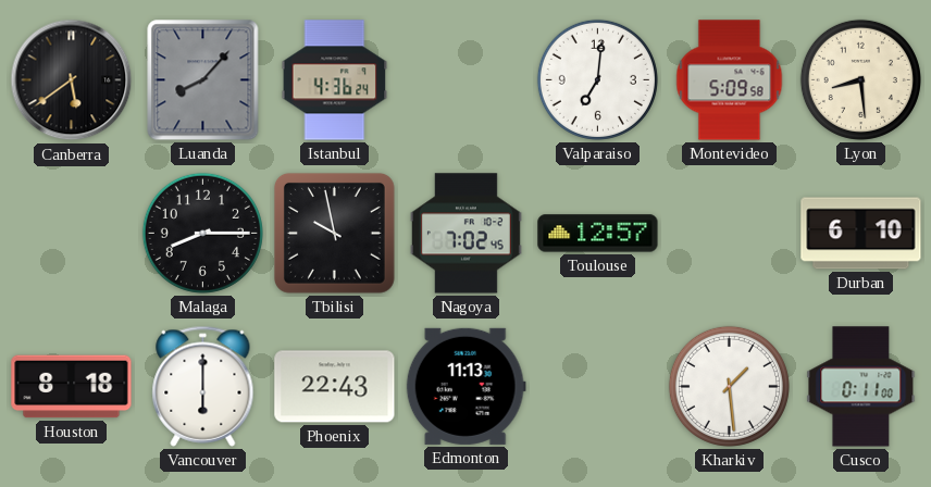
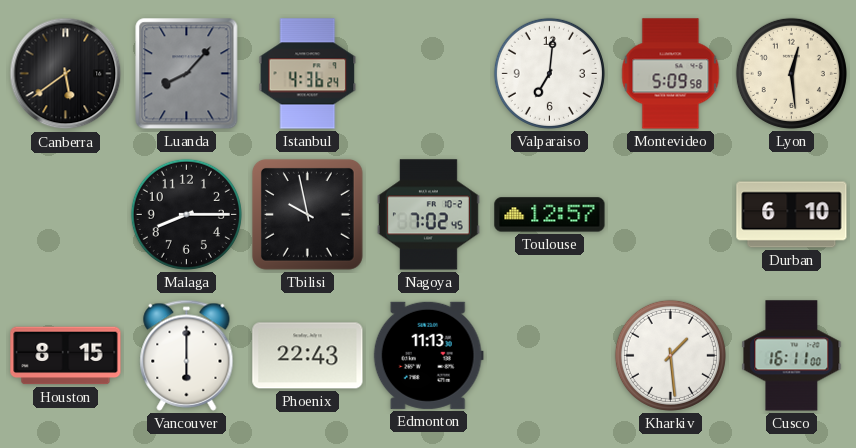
Lyon: 8:29 -> 12:29 (791, 73)
Houston: 8:18 -> 8:15 (66, 356)
Cusco: 0:11 -> 16:11 (792, 356)
